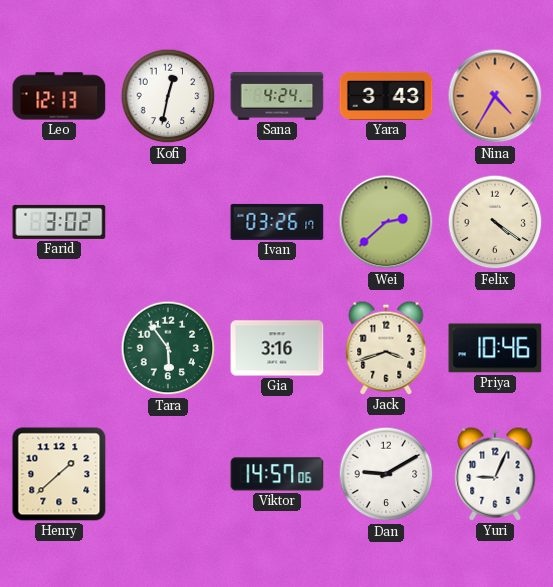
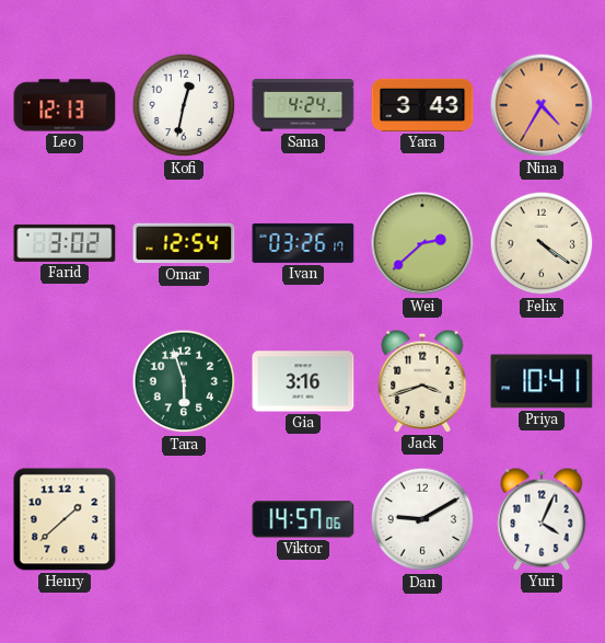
Omar: none -> 12:54 (184, 243)
Tara: 5:54 -> 5:57 (184, 381)
Priya: 10:46 -> 10:41 (542, 381)
Yuri: 9:04 -> 4:04 (542, 519)
